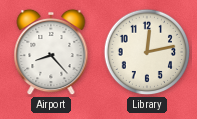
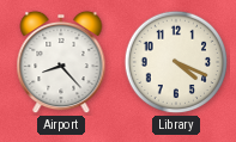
Library: 12:13 -> 4:19 (176, 62)
